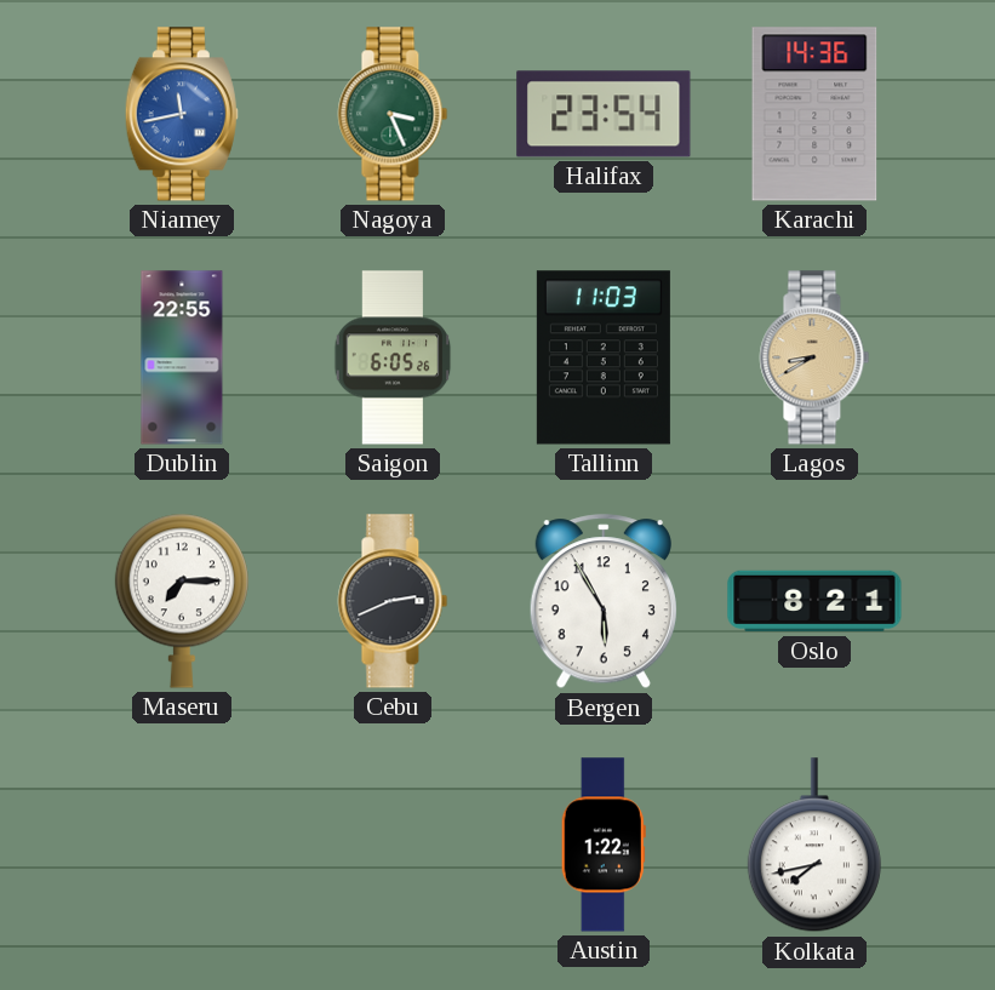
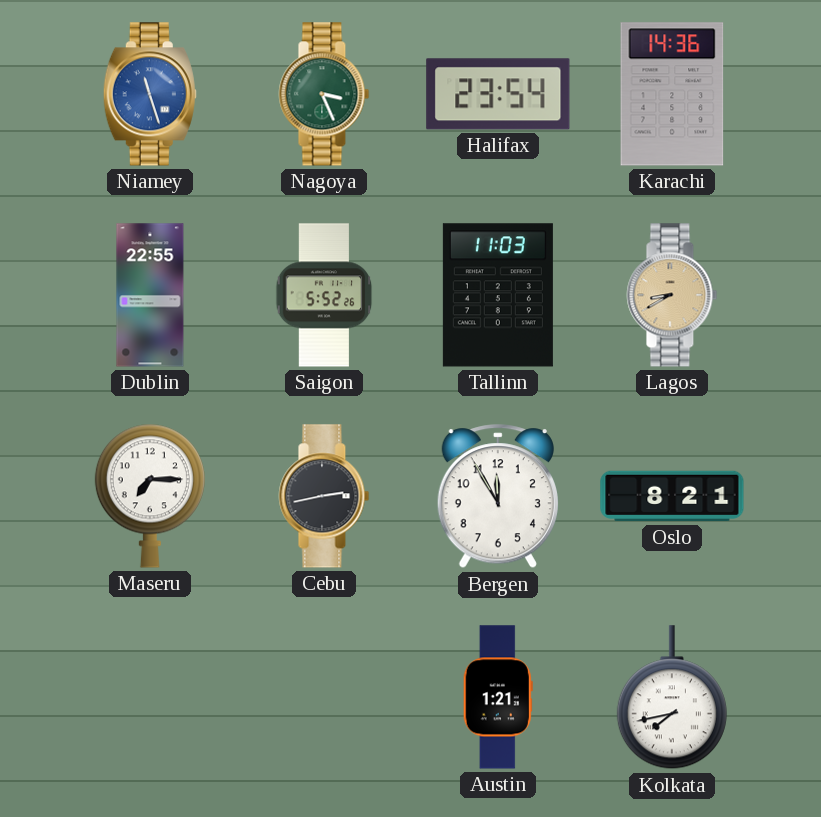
Niamey: 11:43 -> 11:27 (150, 94)
Saigon: 6:05 -> 5:52 (324, 295)
Cebu: 2:41 -> 2:43 (324, 496)
Bergen: 5:55 -> 11:55 (498, 497)
Austin: 1:22 -> 1:21 (498, 697)
